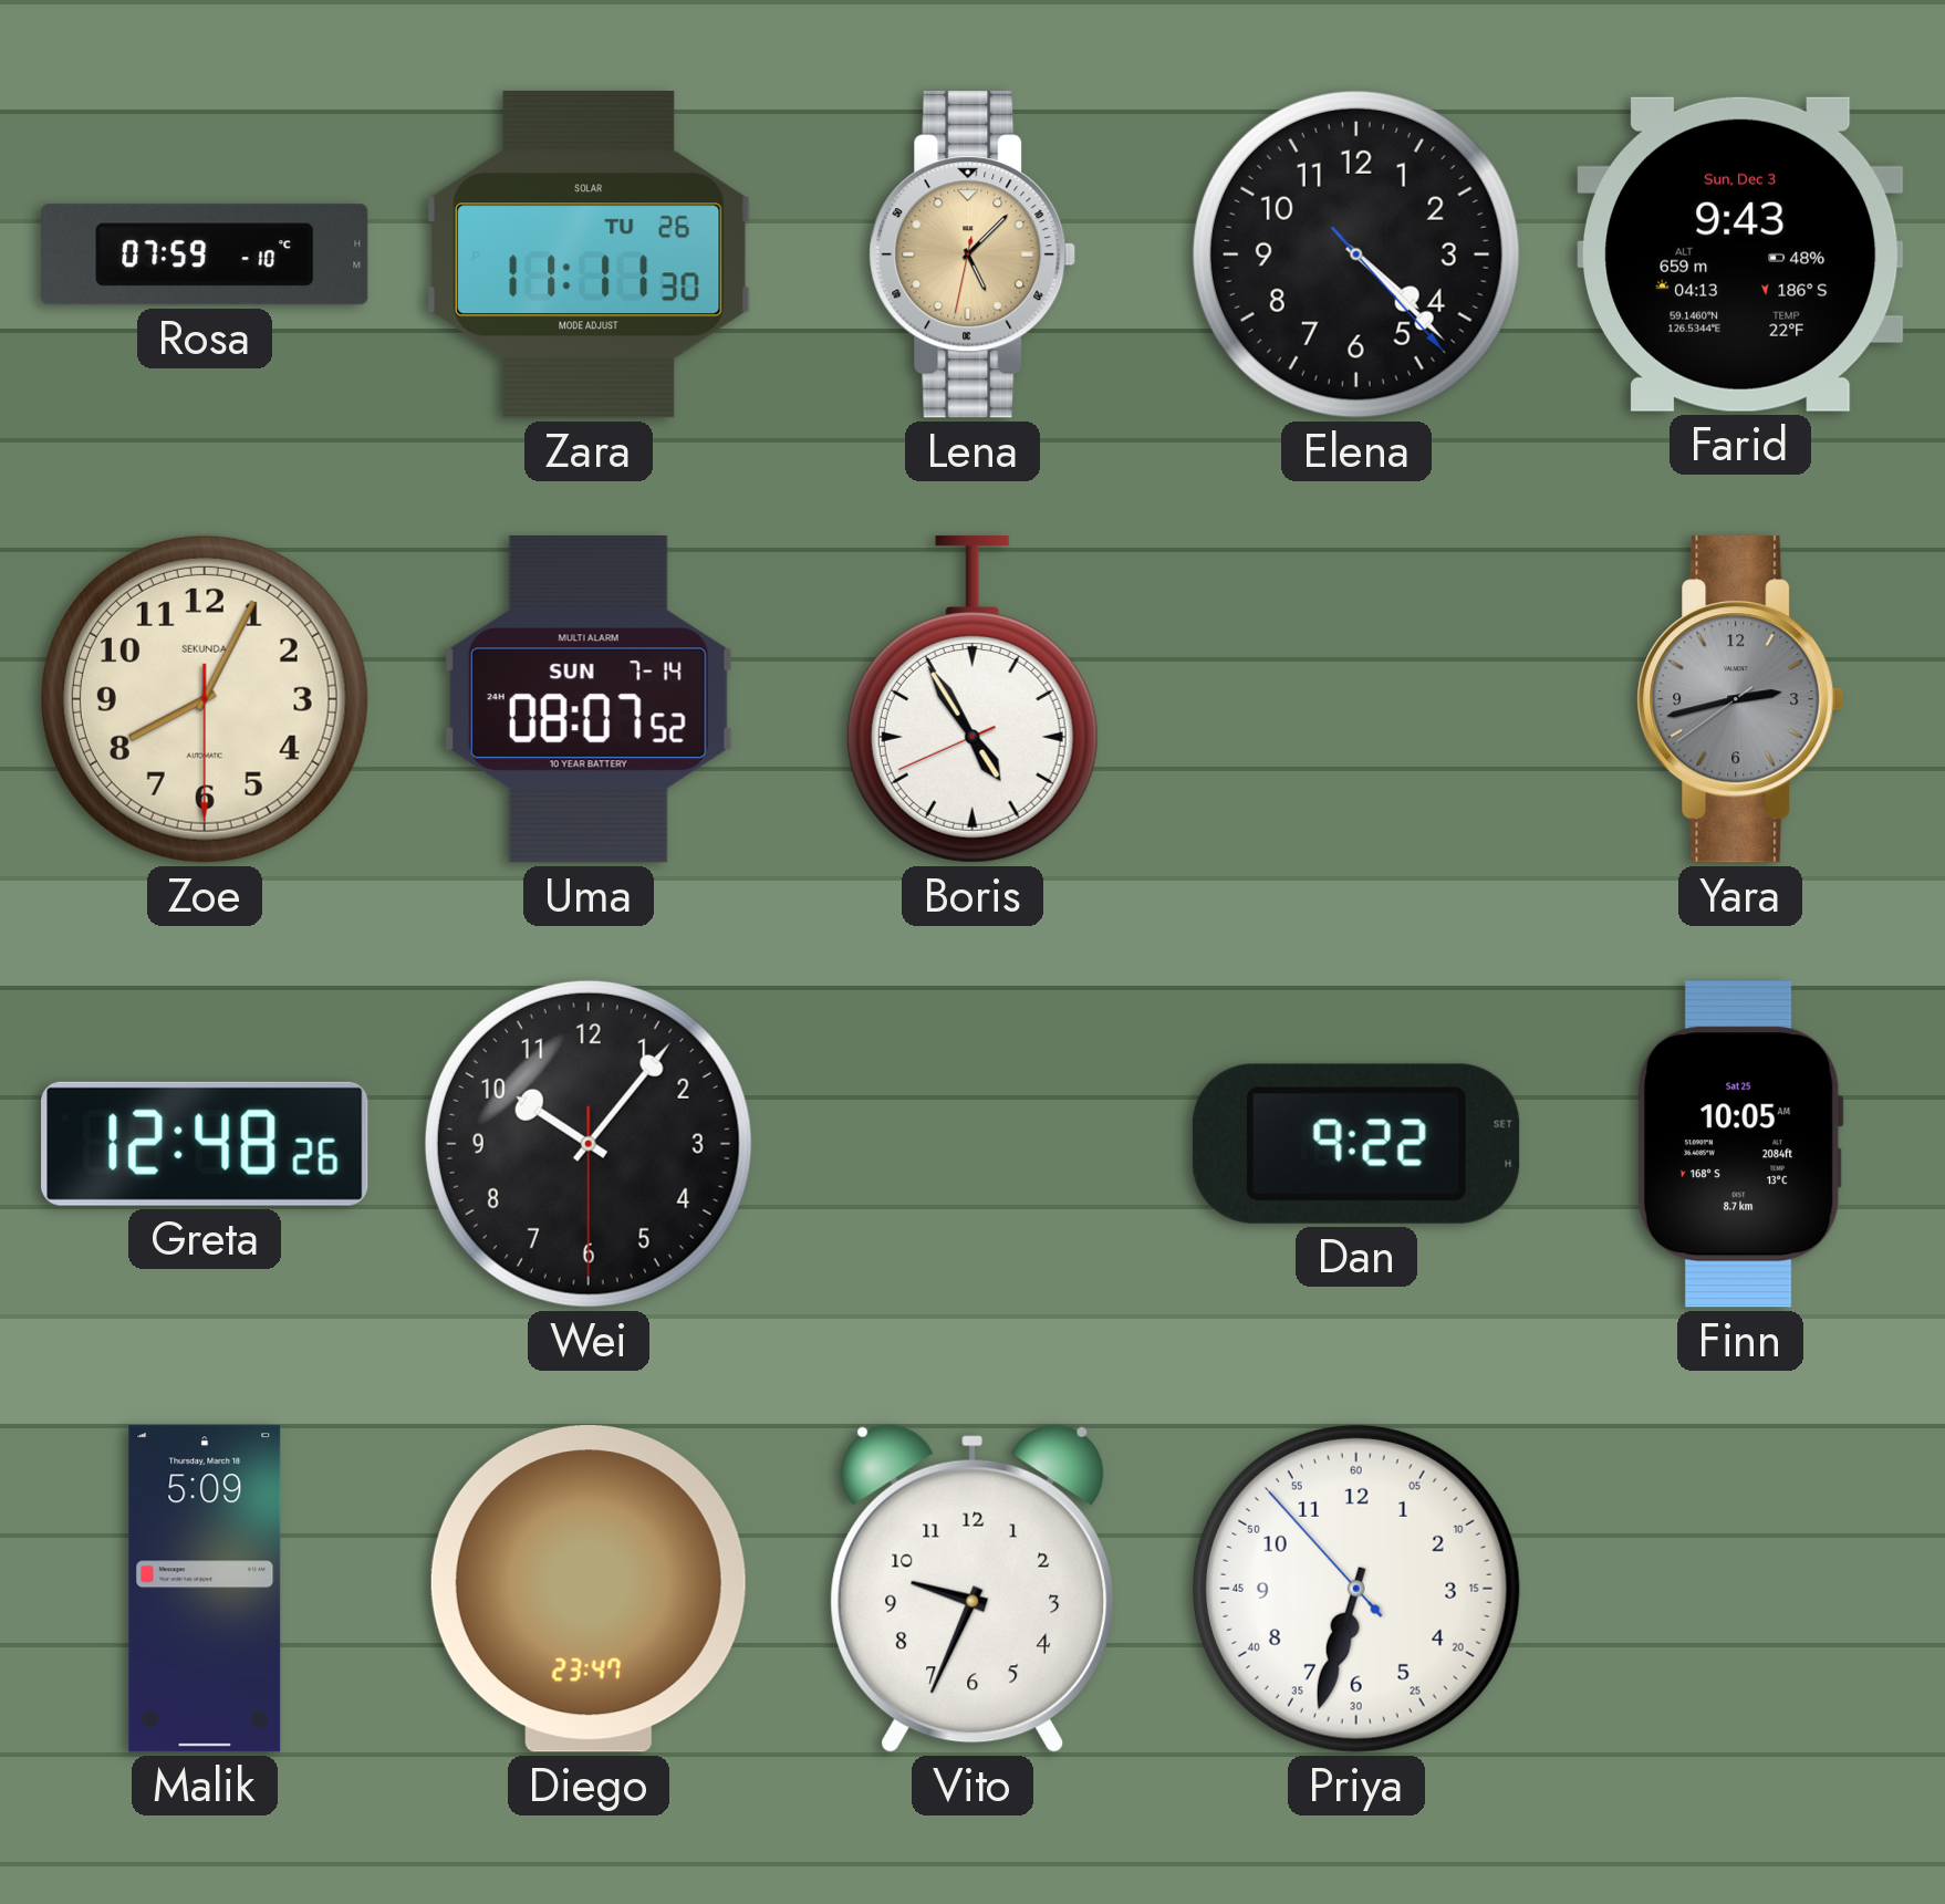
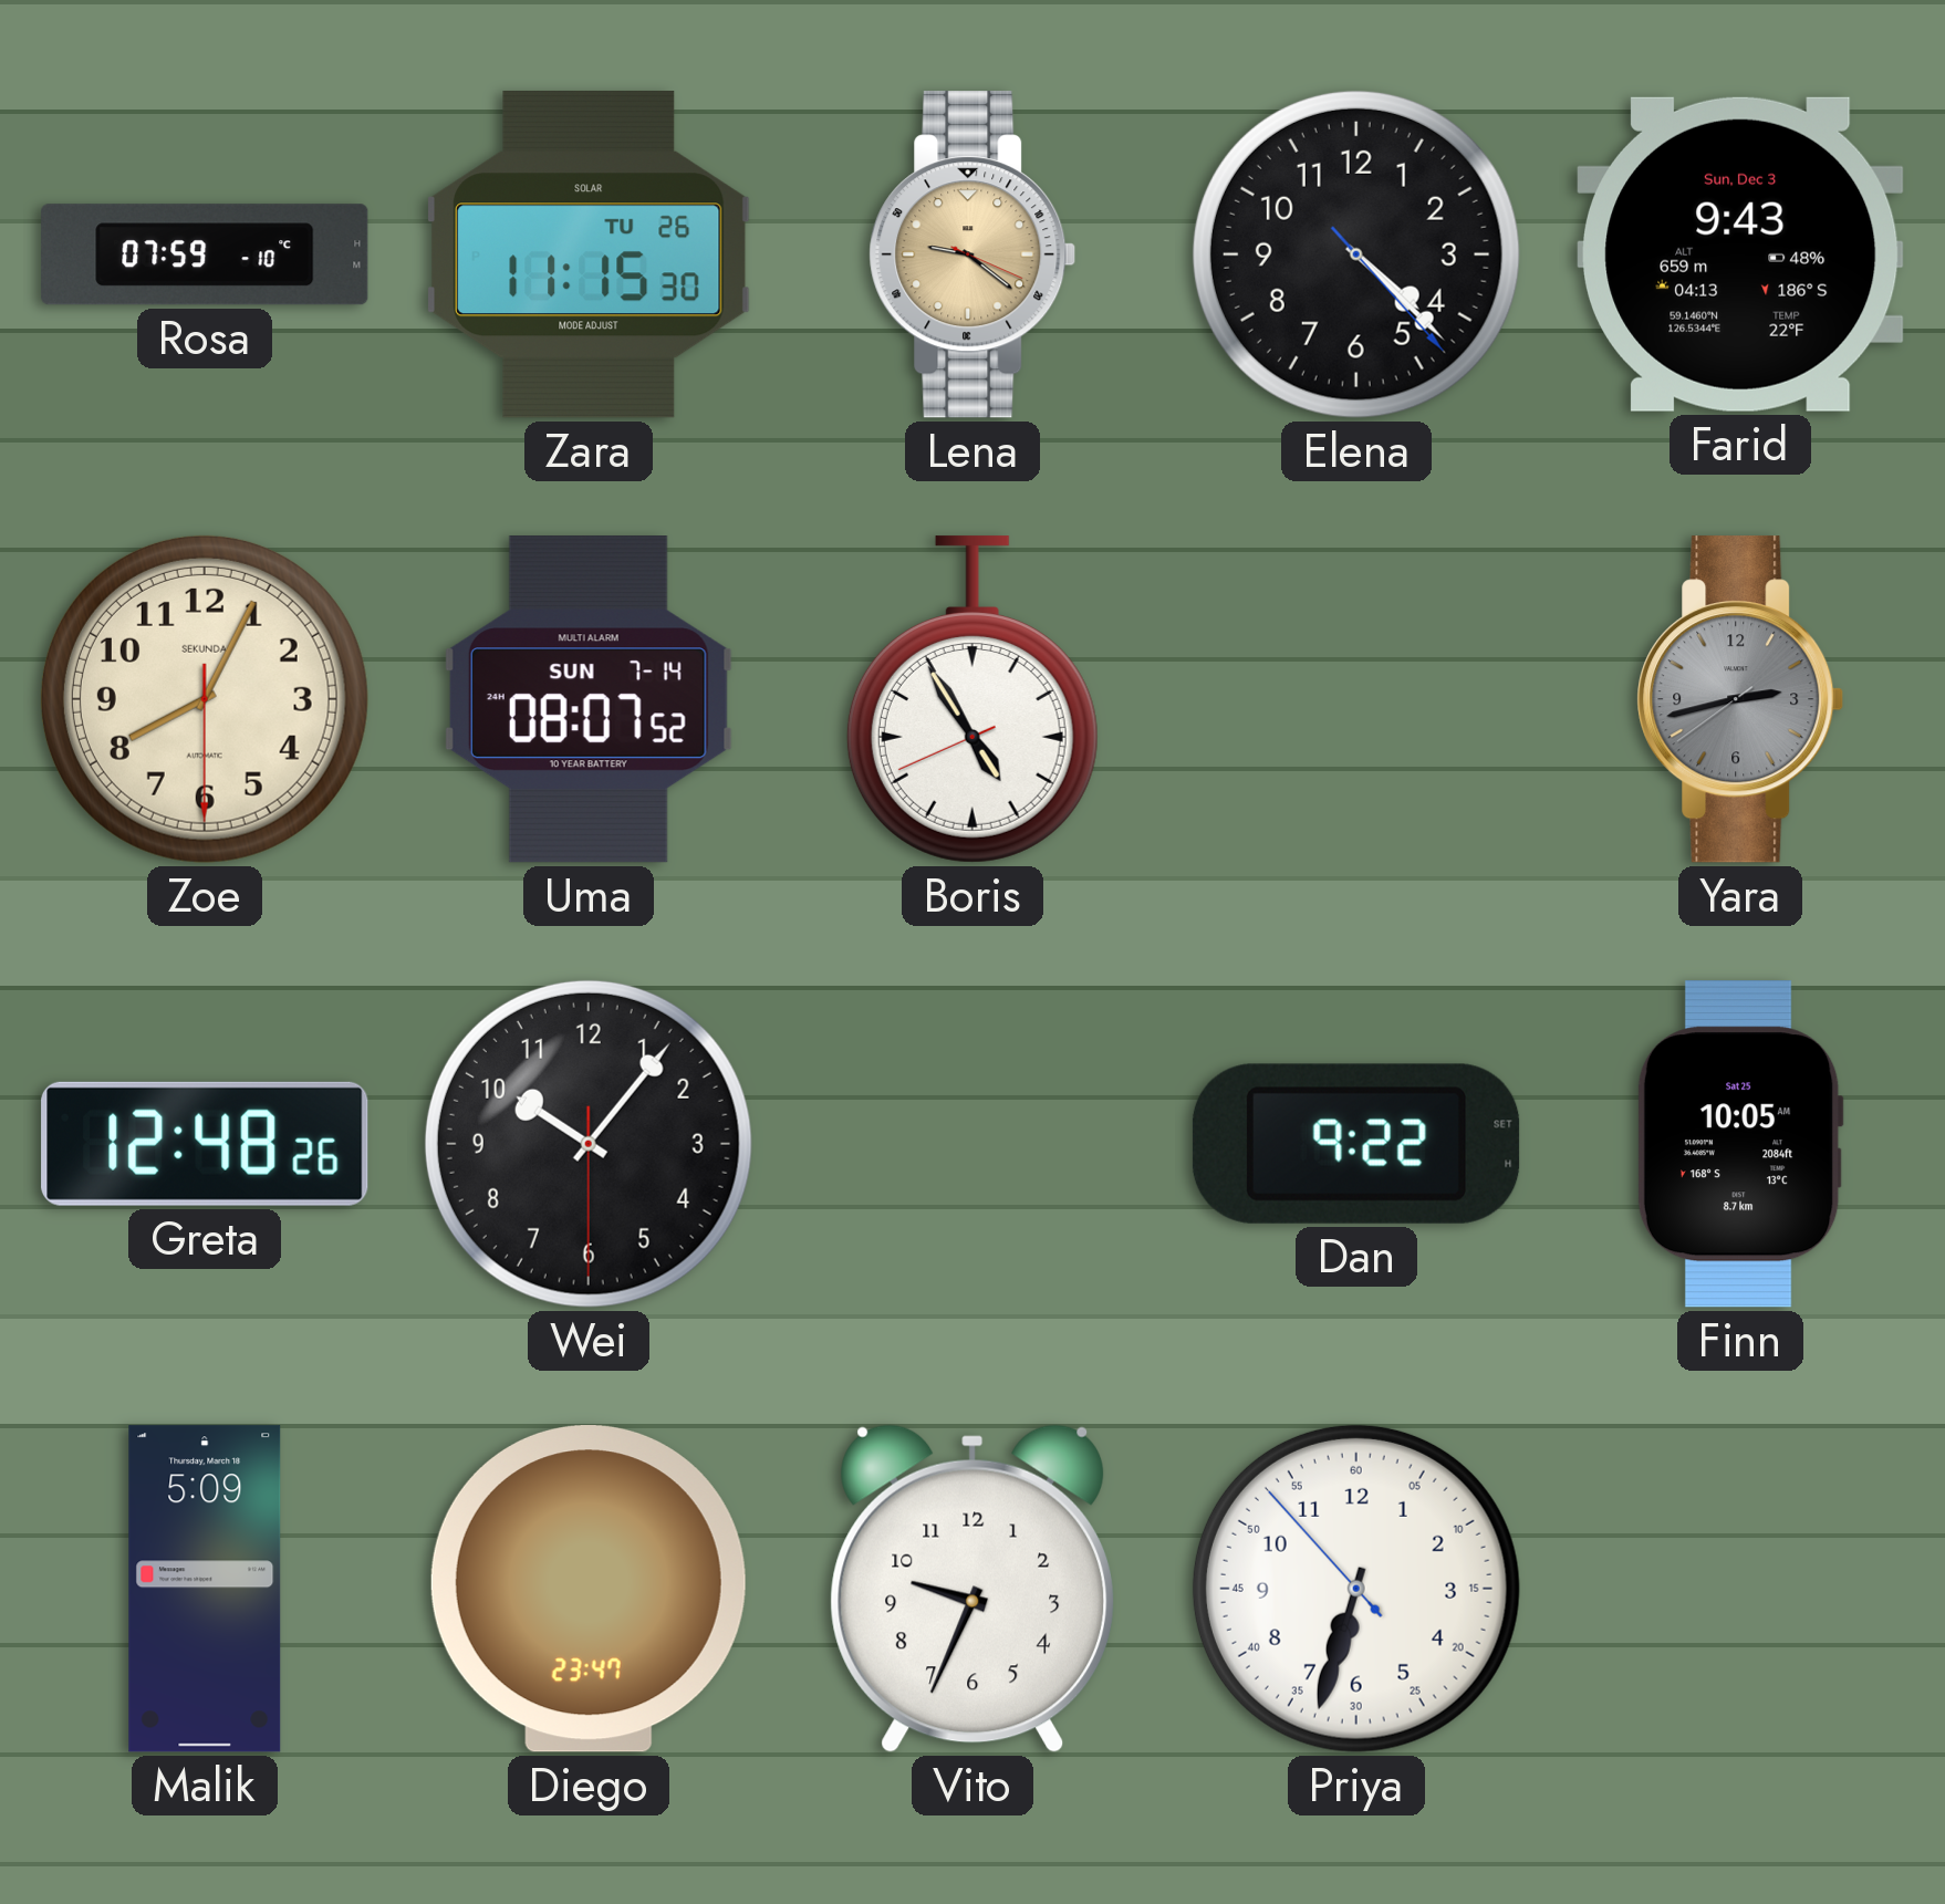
Zara: 11:11 -> 11:15 (589, 254)
Lena: 5:07 -> 9:21 (972, 254)
